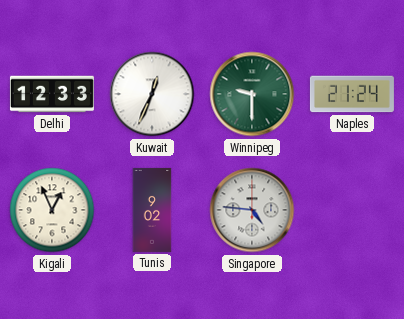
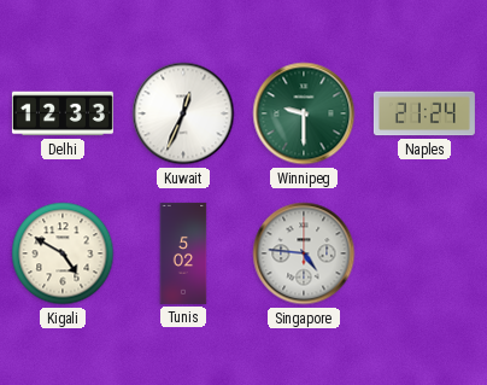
Kigali: 12:56 -> 4:50 (63, 253)
Tunis: 9:02 -> 5:02 (183, 253)
